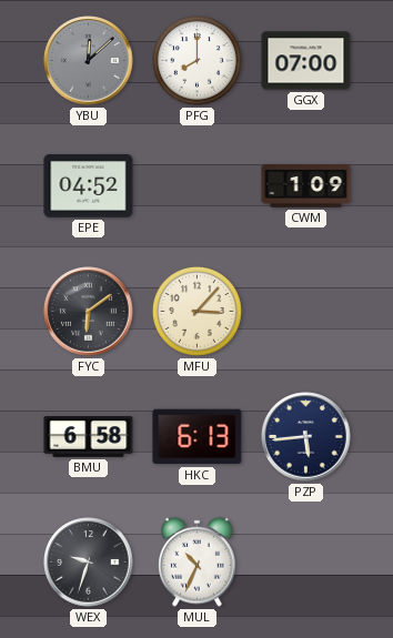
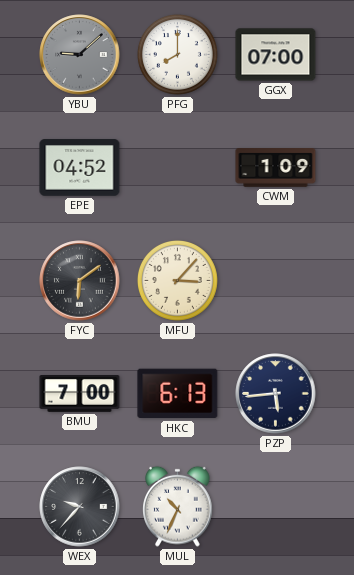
YBU: 12:08 -> 9:08 (80, 55)
BMU: 6:58 -> 7:00 (80, 394)
WEX: 9:33 -> 9:37 (80, 507)
